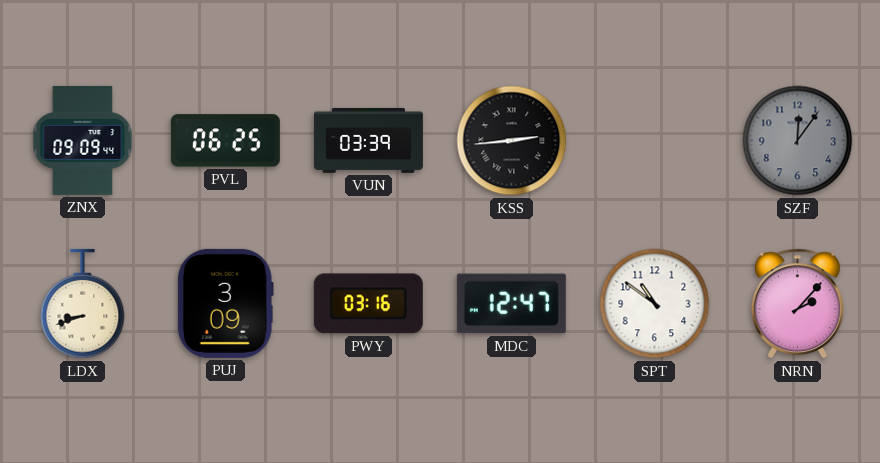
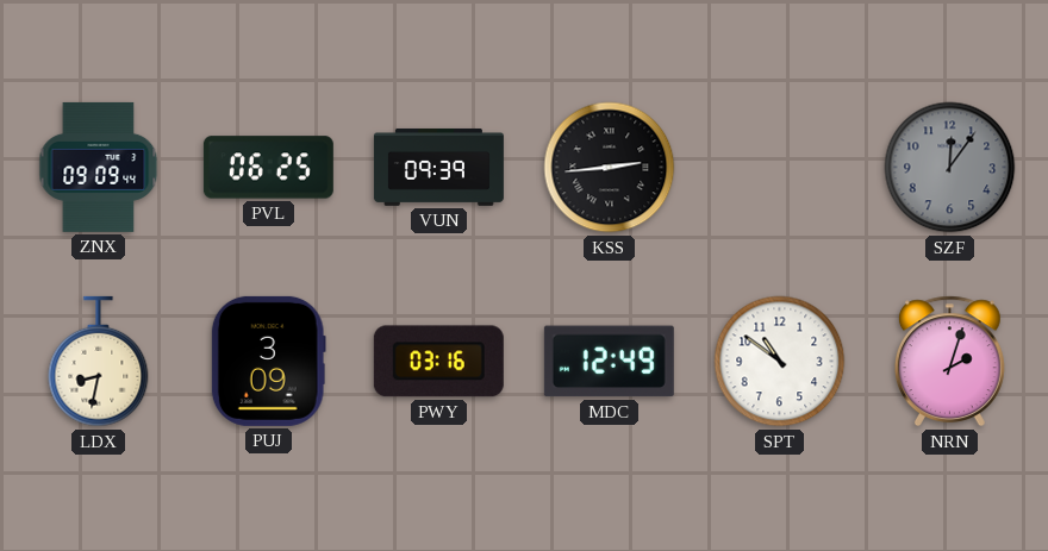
VUN: 03:39 -> 09:39 (438, 167)
LDX: 8:42 -> 8:32 (99, 362)
MDC: 12:47 -> 12:49 (609, 362)
NRN: 2:07 -> 2:03 (949, 362)
